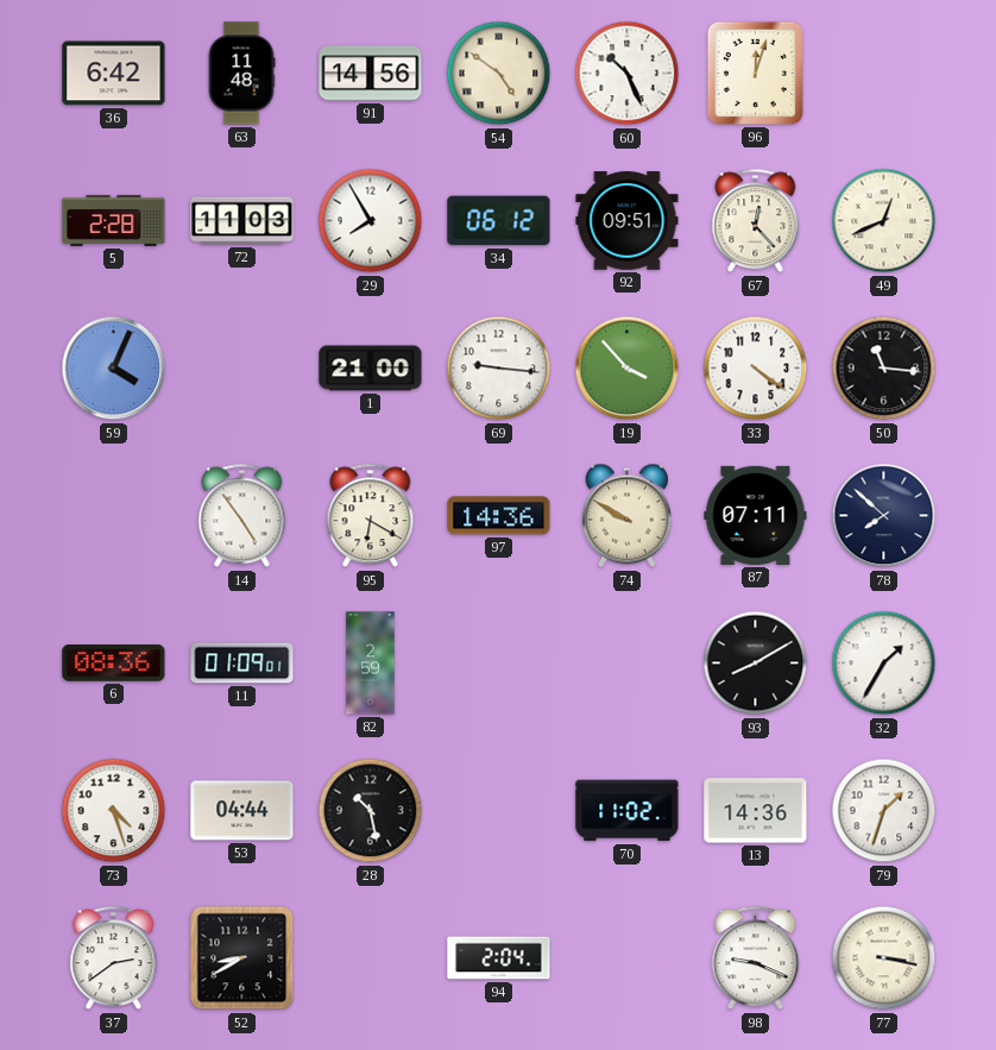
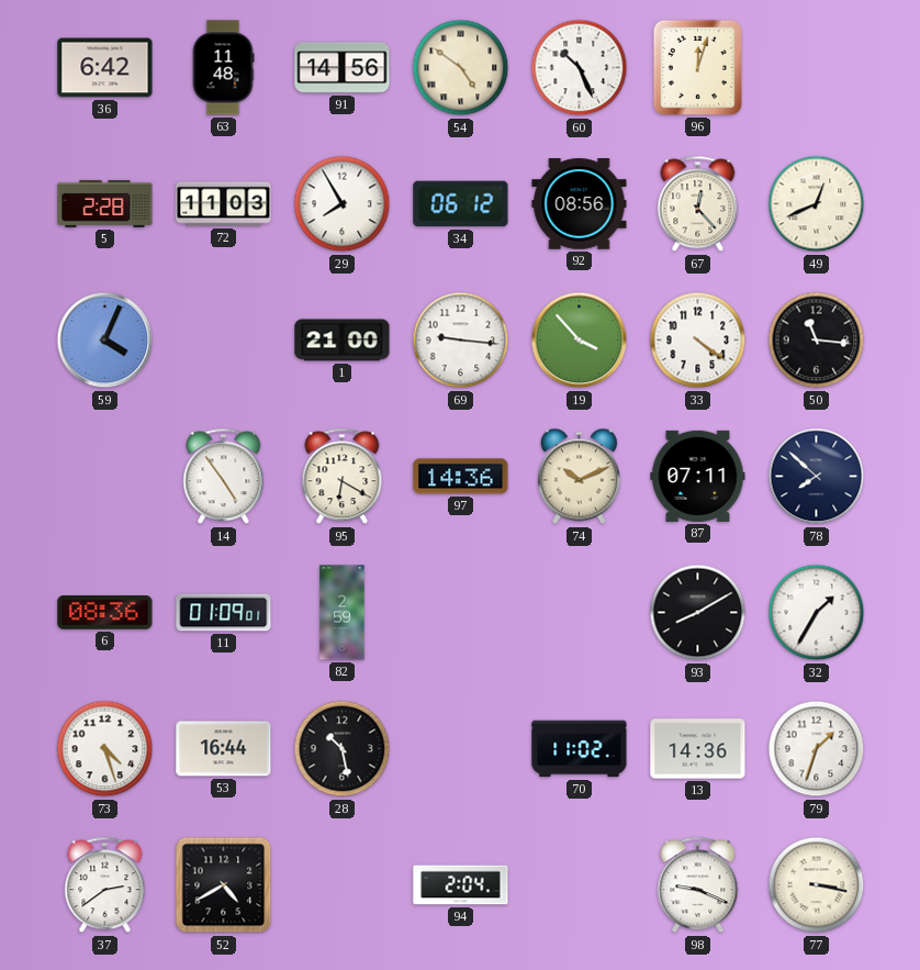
92: 09:51 -> 08:56 (580, 204)
74: 9:50 -> 10:11 (579, 477)
53: 04:44 -> 16:44 (224, 749)
52: 8:40 -> 4:40 (224, 885)
